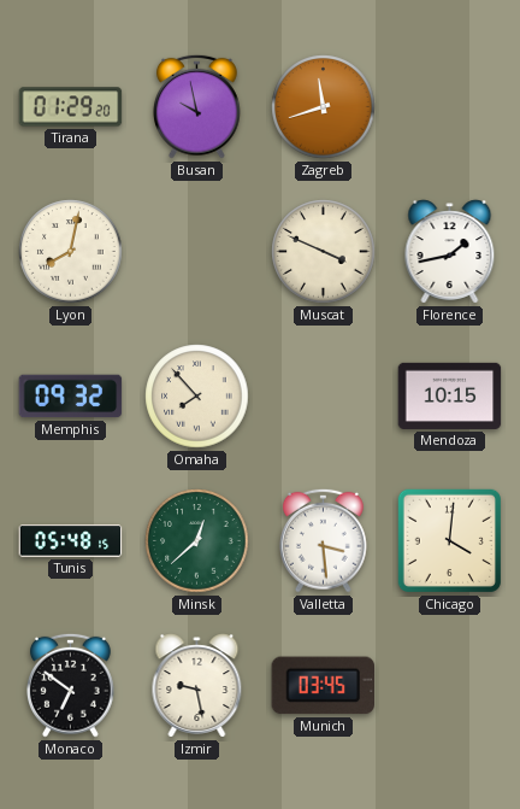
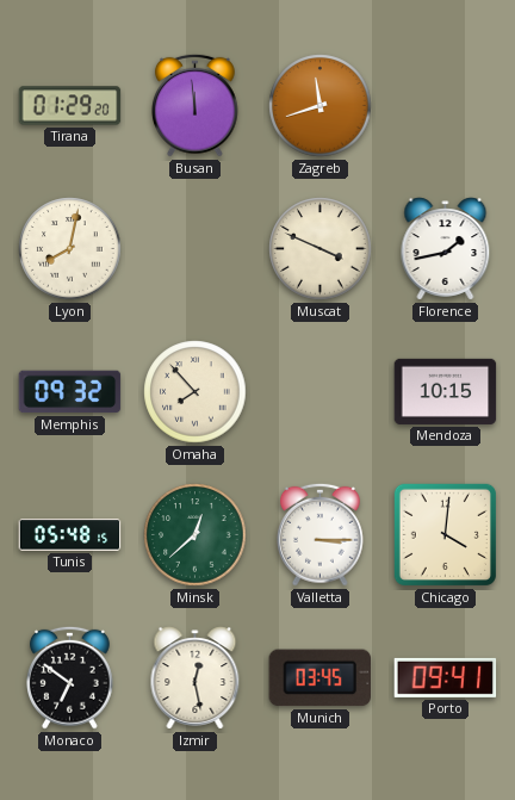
Busan: 9:58 -> 11:59 (196, 105)
Valletta: 3:29 -> 3:15 (321, 534)
Izmir: 9:28 -> 12:28 (196, 678)
Porto: none -> 09:41 (446, 677)
